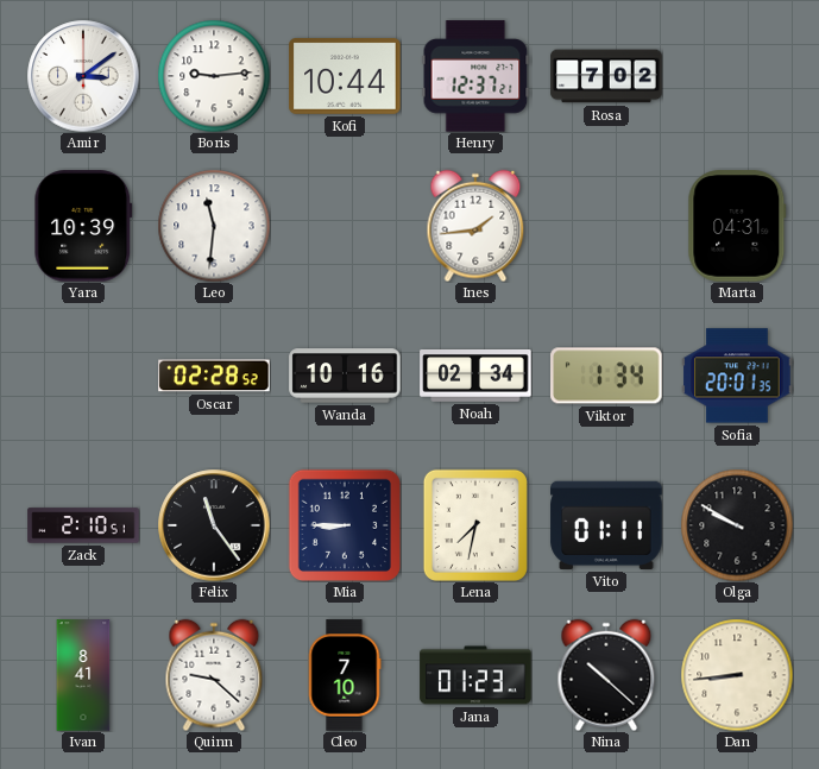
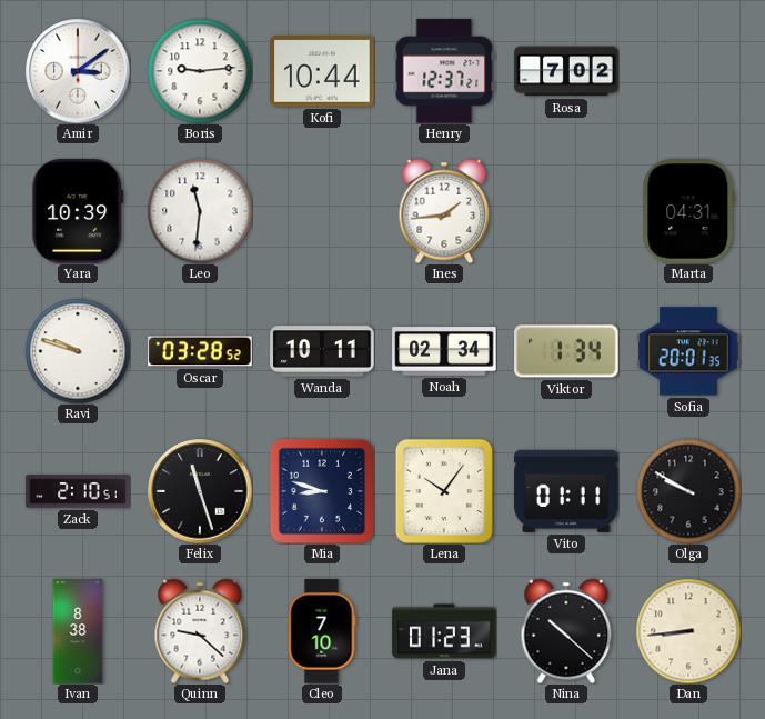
Ravi: none -> 9:48 (78, 351)
Oscar: 02:28 -> 03:28 (200, 351)
Wanda: 10:16 -> 10:11 (322, 351)
Felix: 11:24 -> 11:27 (200, 491)
Mia: 8:45 -> 8:48 (321, 490)
Lena: 7:32 -> 10:06 (444, 491)
Ivan: 8:41 -> 8:38 (78, 631)
